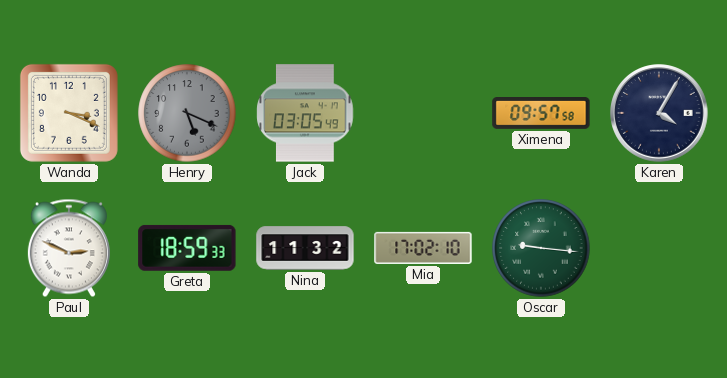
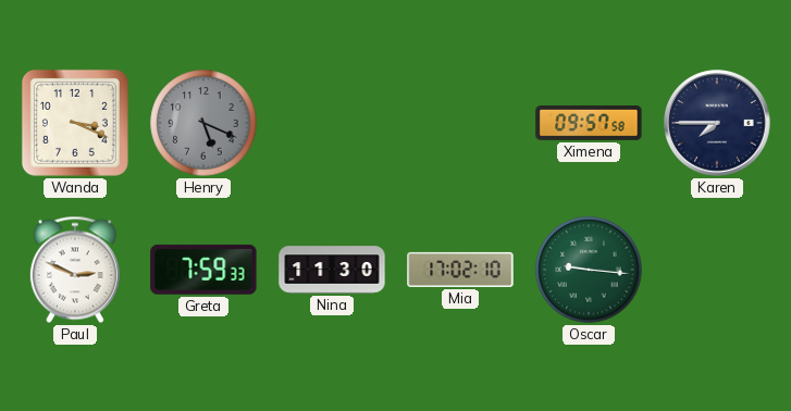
Jack: 03:05 -> none (305, 113)
Karen: 4:05 -> 7:45 (717, 123)
Greta: 18:59 -> 7:59 (203, 270)
Nina: 11:32 -> 11:30 (332, 270)
